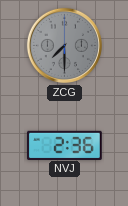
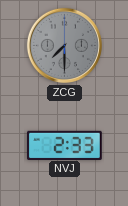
NVJ: 2:36 -> 2:33 (65, 145)
